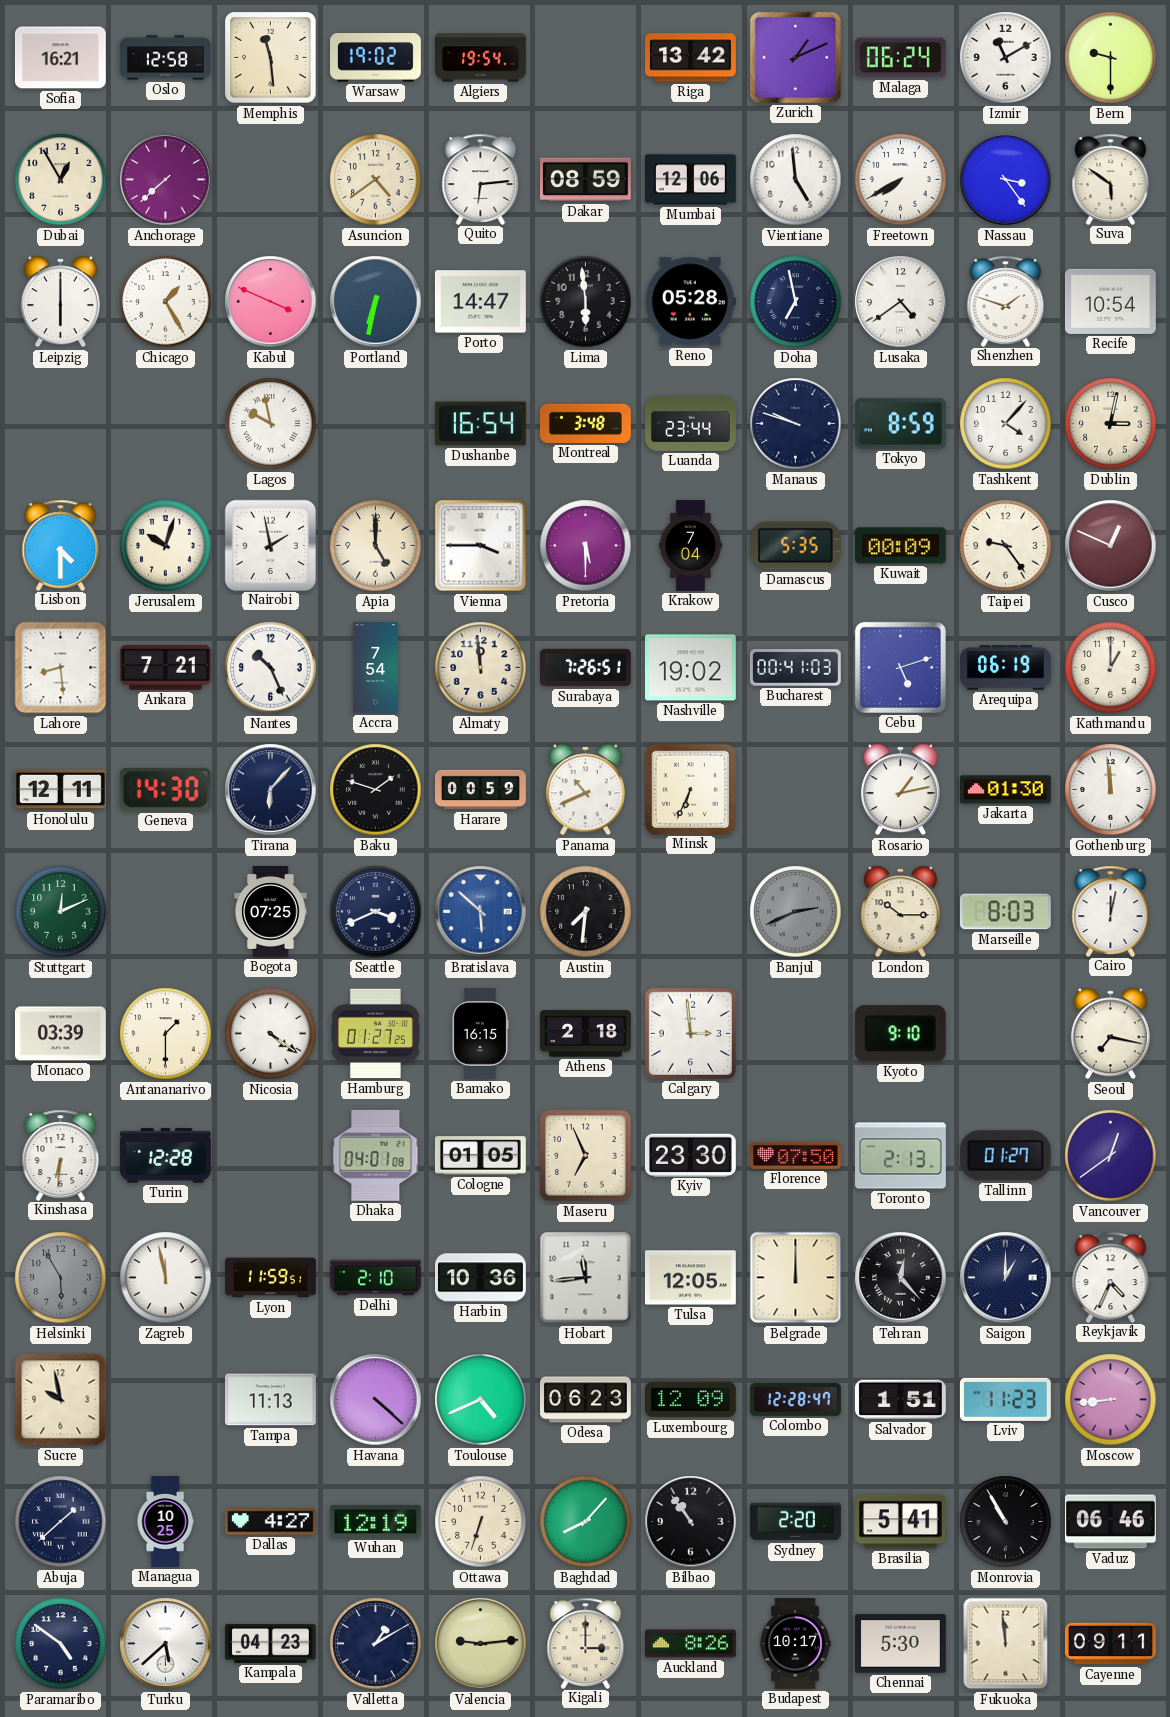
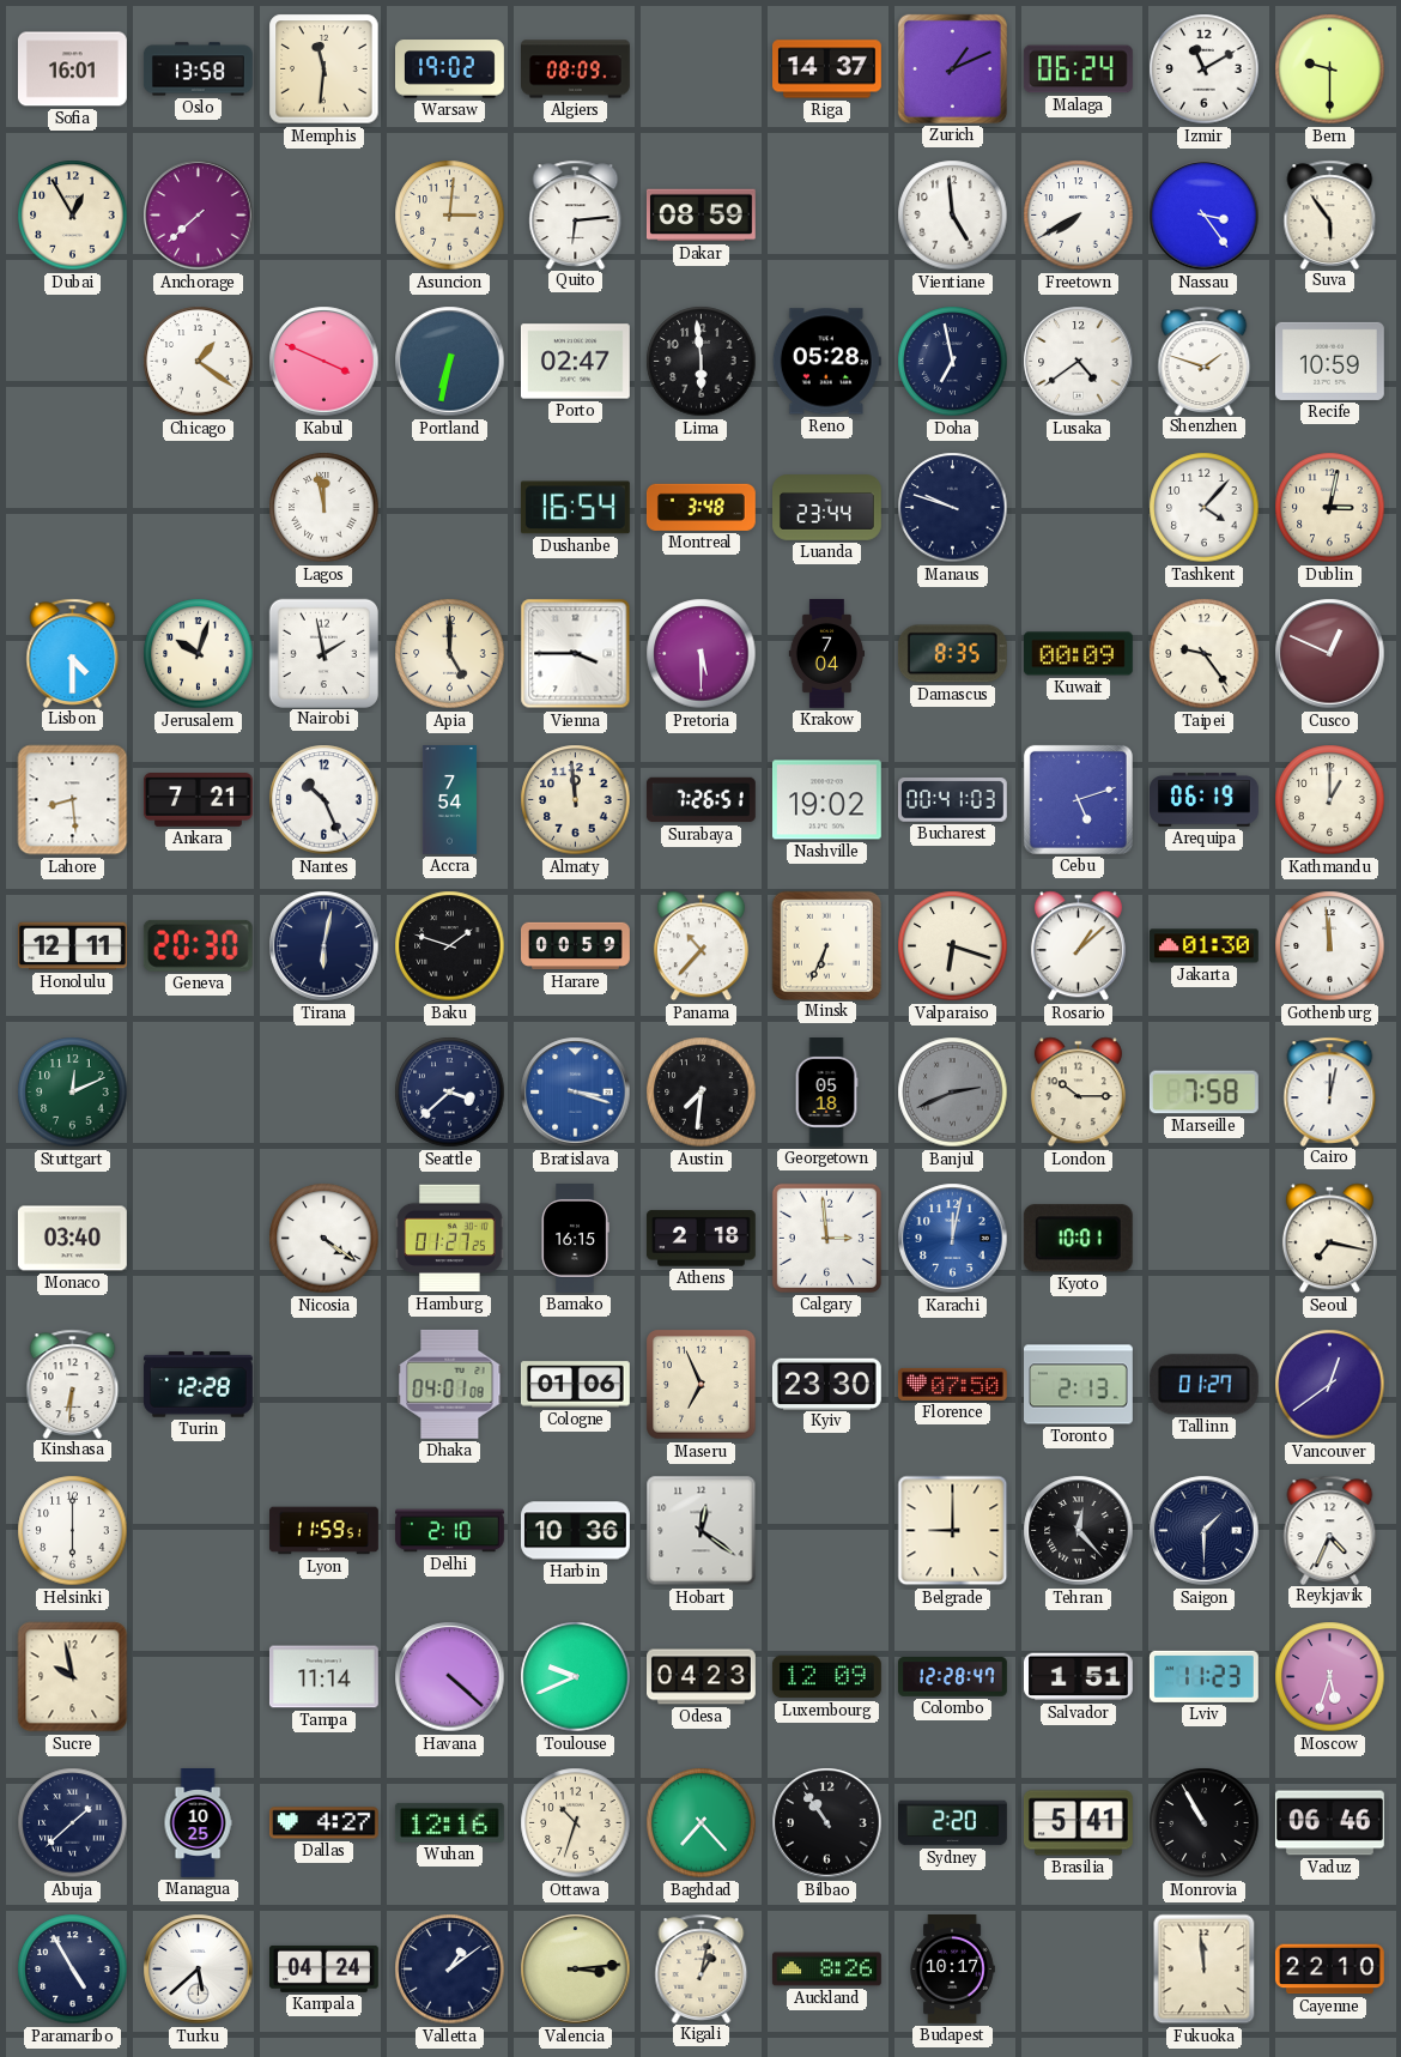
Sofia: 16:21 -> 16:01 (72, 69)
Oslo: 12:58 -> 13:58 (198, 69)
Memphis: 11:29 -> 11:31 (325, 69)
Algiers: 19:54 -> 08:09 (576, 69)
Riga: 13:42 -> 14:37 (827, 69)
Asuncion: 4:39 -> 3:01 (450, 216)
Mumbai: 12:06 -> none (690, 180)
Suva: 5:51 -> 5:54 (1330, 214)
Leipzig: 6:00 -> none (60, 302)
Chicago: 1:25 -> 1:21 (199, 362)
Porto: 14:47 -> 02:47 (575, 362)
Recife: 10:54 -> 10:59 (1329, 361)
Lagos: 9:58 -> 11:58 (325, 508)
Tokyo: 8:59 -> none (900, 424)
Damascus: 5:35 -> 8:35 (952, 654)
Geneva: 14:30 -> 20:30 (198, 945)
Tirana: 6:07 -> 6:02 (325, 946)
Panama: 10:41 -> 10:37 (700, 946)
Valparaiso: none -> 6:18 (953, 946)
Rosario: 1:13 -> 1:08 (1078, 946)
Bogota: 07:25 -> none (271, 912)
Seattle: 3:41 -> 3:38 (450, 1093)
Bratislava: 5:52 -> 3:18 (576, 1093)
Georgetown: none -> 05:18 (826, 1093)
Marseille: 8:03 -> 7:58 (1203, 1093)
Monaco: 03:39 -> 03:40 (72, 1239)
Antananarivo: 1:30 -> none (166, 1034)
Karachi: none -> 12:02 (953, 1239)
Kyoto: 9:10 -> 10:01 (1078, 1239)
Cologne: 01:05 -> 01:06 (575, 1385)
Helsinki: 5:55 -> 6:00 (73, 1531)
Helsinki dial: grey -> white (73, 1531)
Zagreb: 11:58 -> none (166, 1278)
Hobart: 11:44 -> 12:21 (702, 1531)
Tulsa: 12:05 -> none (690, 1278)
Belgrade: 12:00 -> 9:00 (953, 1531)
Saigon: 1:00 -> 1:30 (1205, 1531)
Tampa: 11:13 -> 11:14 (323, 1677)
Toulouse: 4:41 -> 9:41 (576, 1677)
Odesa: 06:23 -> 04:23 (702, 1677)
Moscow: 8:44 -> 5:33 (1330, 1677)
Wuhan: 12:19 -> 12:16 (449, 1822)
Ottawa: 6:33 -> 10:33 (576, 1823)
Baghdad: 8:07 -> 7:23 (702, 1823)
Paramaribo: 4:51 -> 4:55 (73, 1970)
Kampala: 04:23 -> 04:24 (323, 1968)
Valletta: 1:10 -> 1:09 (450, 1970)
Valencia: 9:14 -> 3:14 (576, 1970)
Kigali: 3:00 -> 1:02 (702, 1968)
Chennai: 5:30 -> none (900, 1644)
Cayenne: 09:11 -> 22:10 (1329, 1970)
